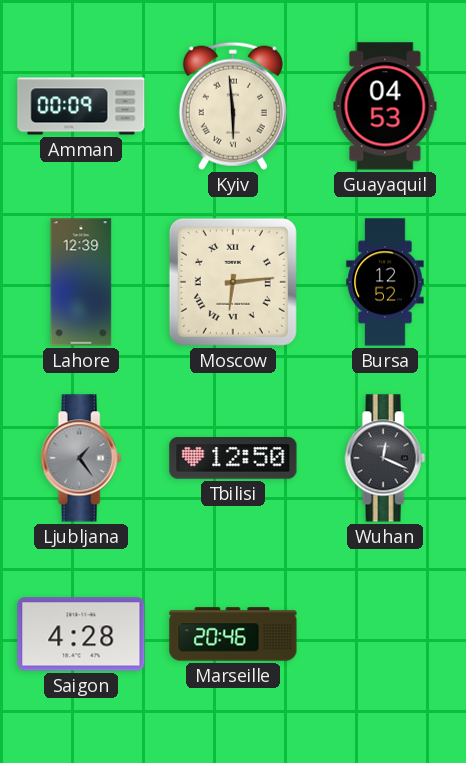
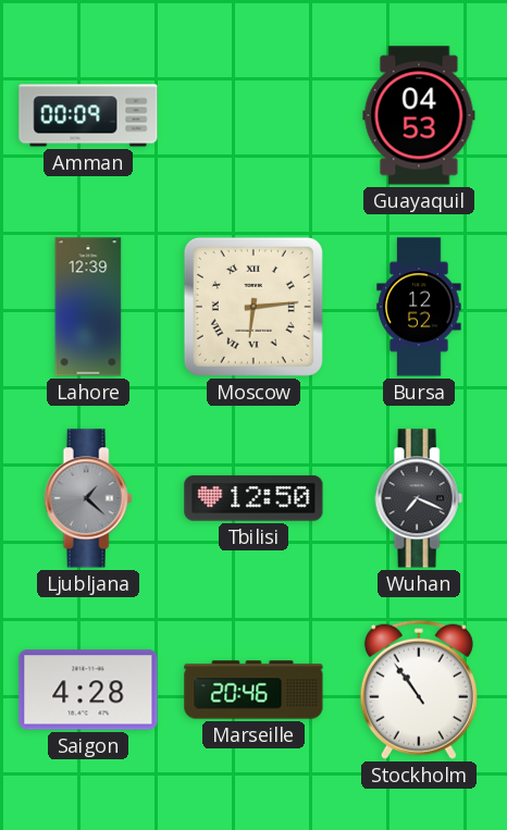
Kyiv: 5:59 -> none (233, 106)
Ljubljana: 1:24 -> 1:22 (88, 498)
Wuhan: 12:19 -> 7:19 (419, 498)
Stockholm: none -> 10:54 (419, 690)
